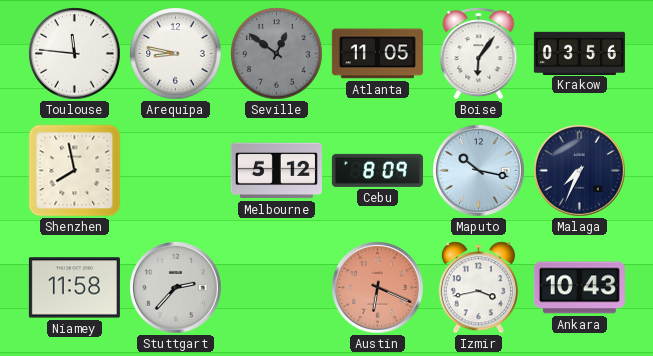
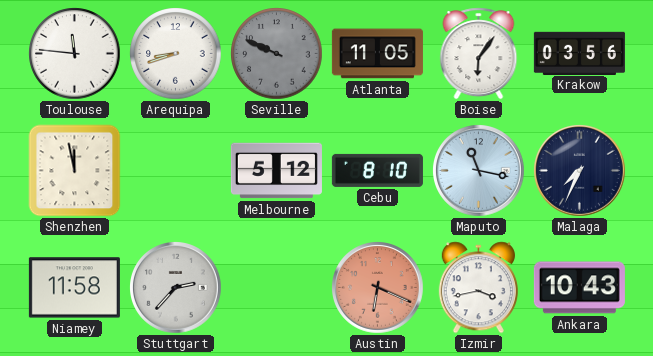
Arequipa: 8:47 -> 8:42 (176, 54)
Seville: 12:51 -> 9:49 (277, 54)
Shenzhen: 7:58 -> 11:58 (75, 171)
Cebu: 8:09 -> 8:10 (377, 170)
Maputo: 10:17 -> 11:17 (479, 171)
